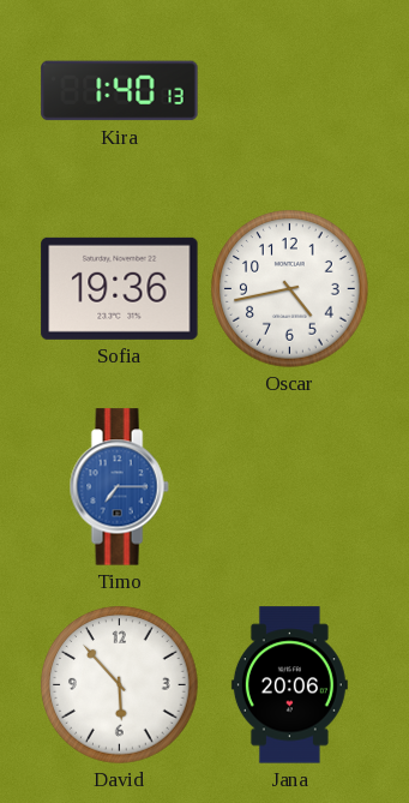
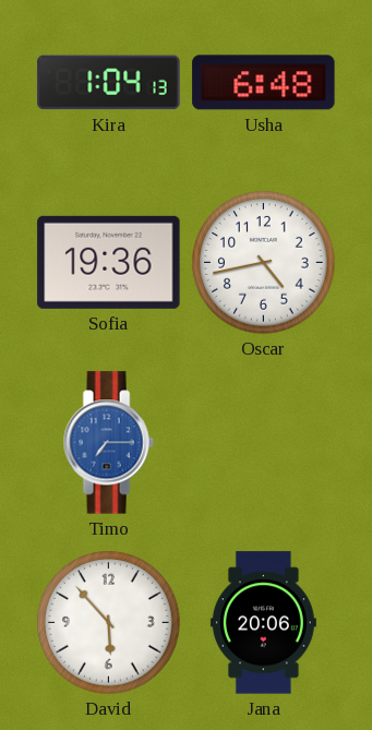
Kira: 1:40 -> 1:04 (109, 83)
Usha: none -> 6:48 (264, 83)
